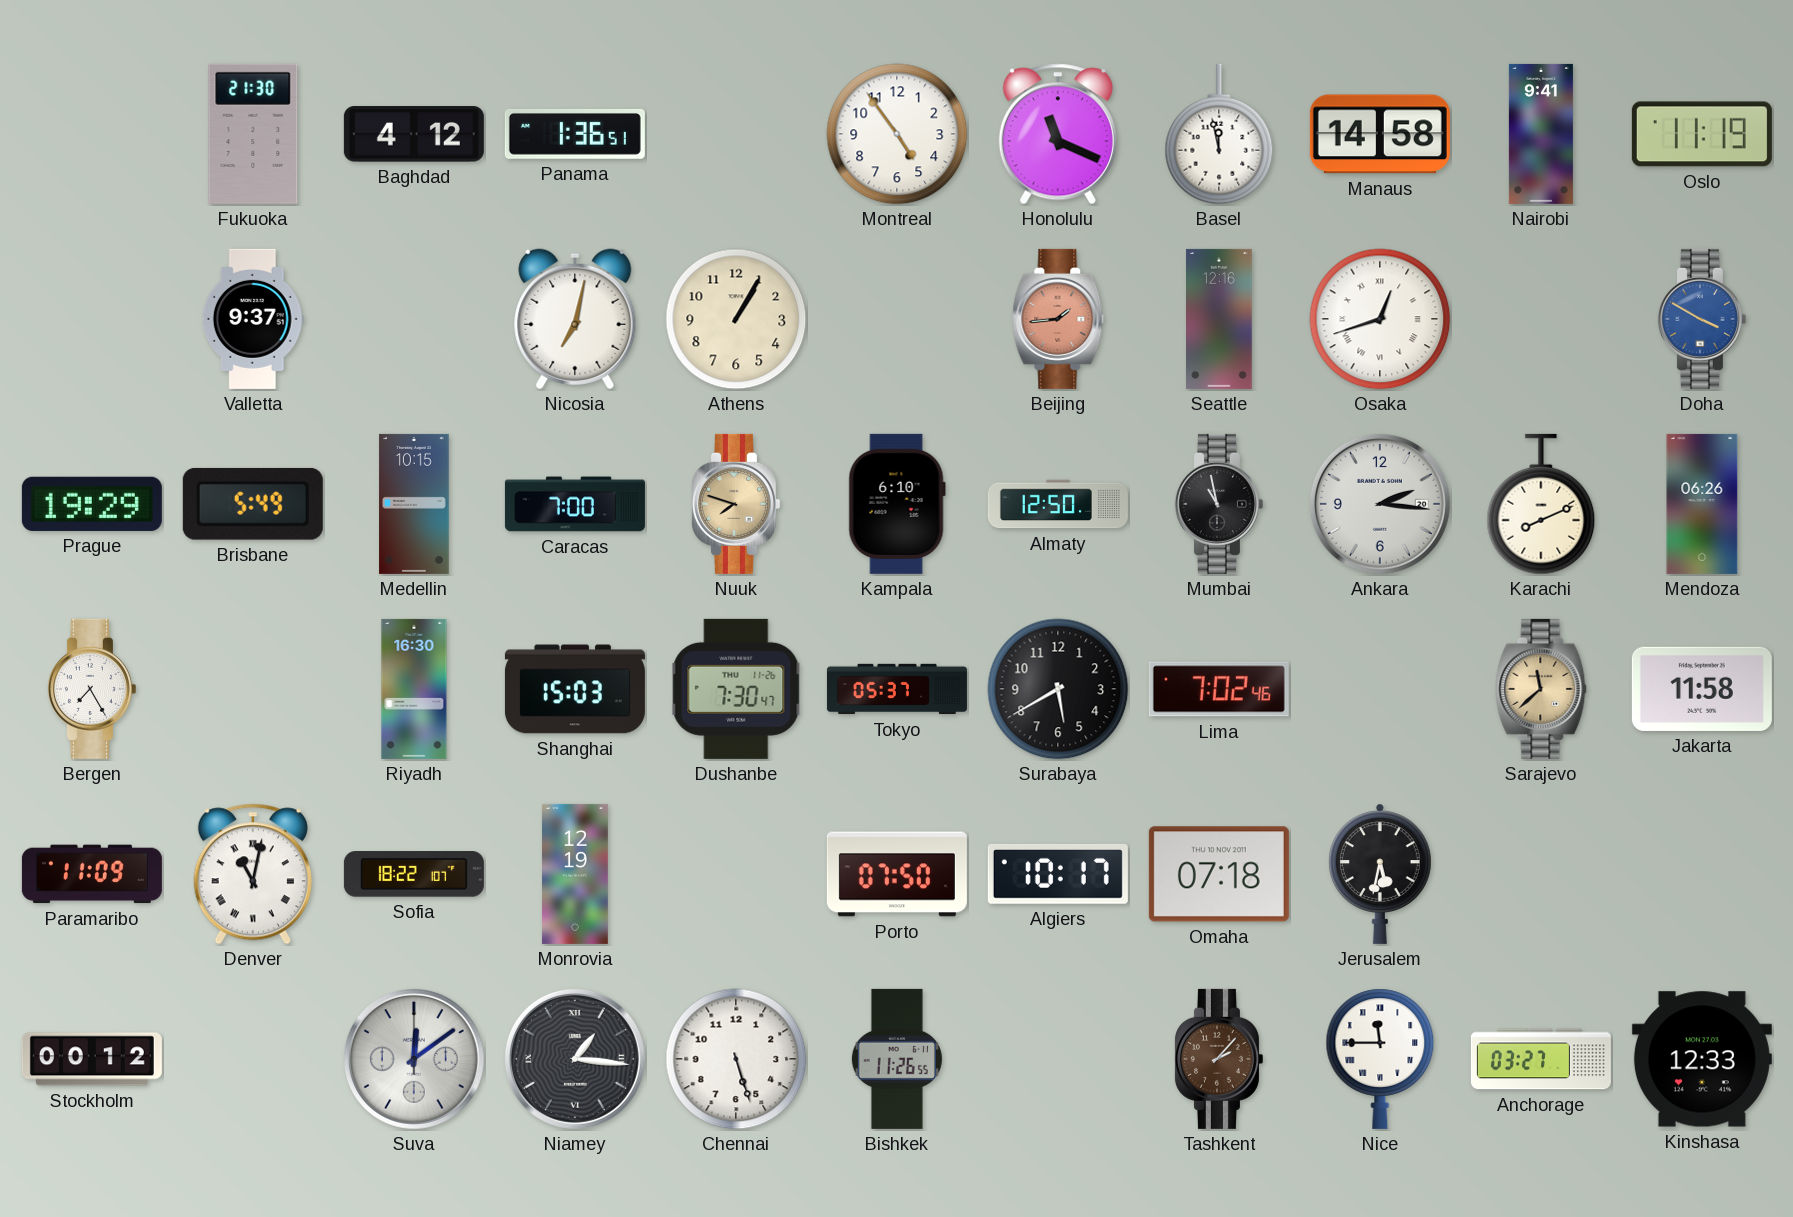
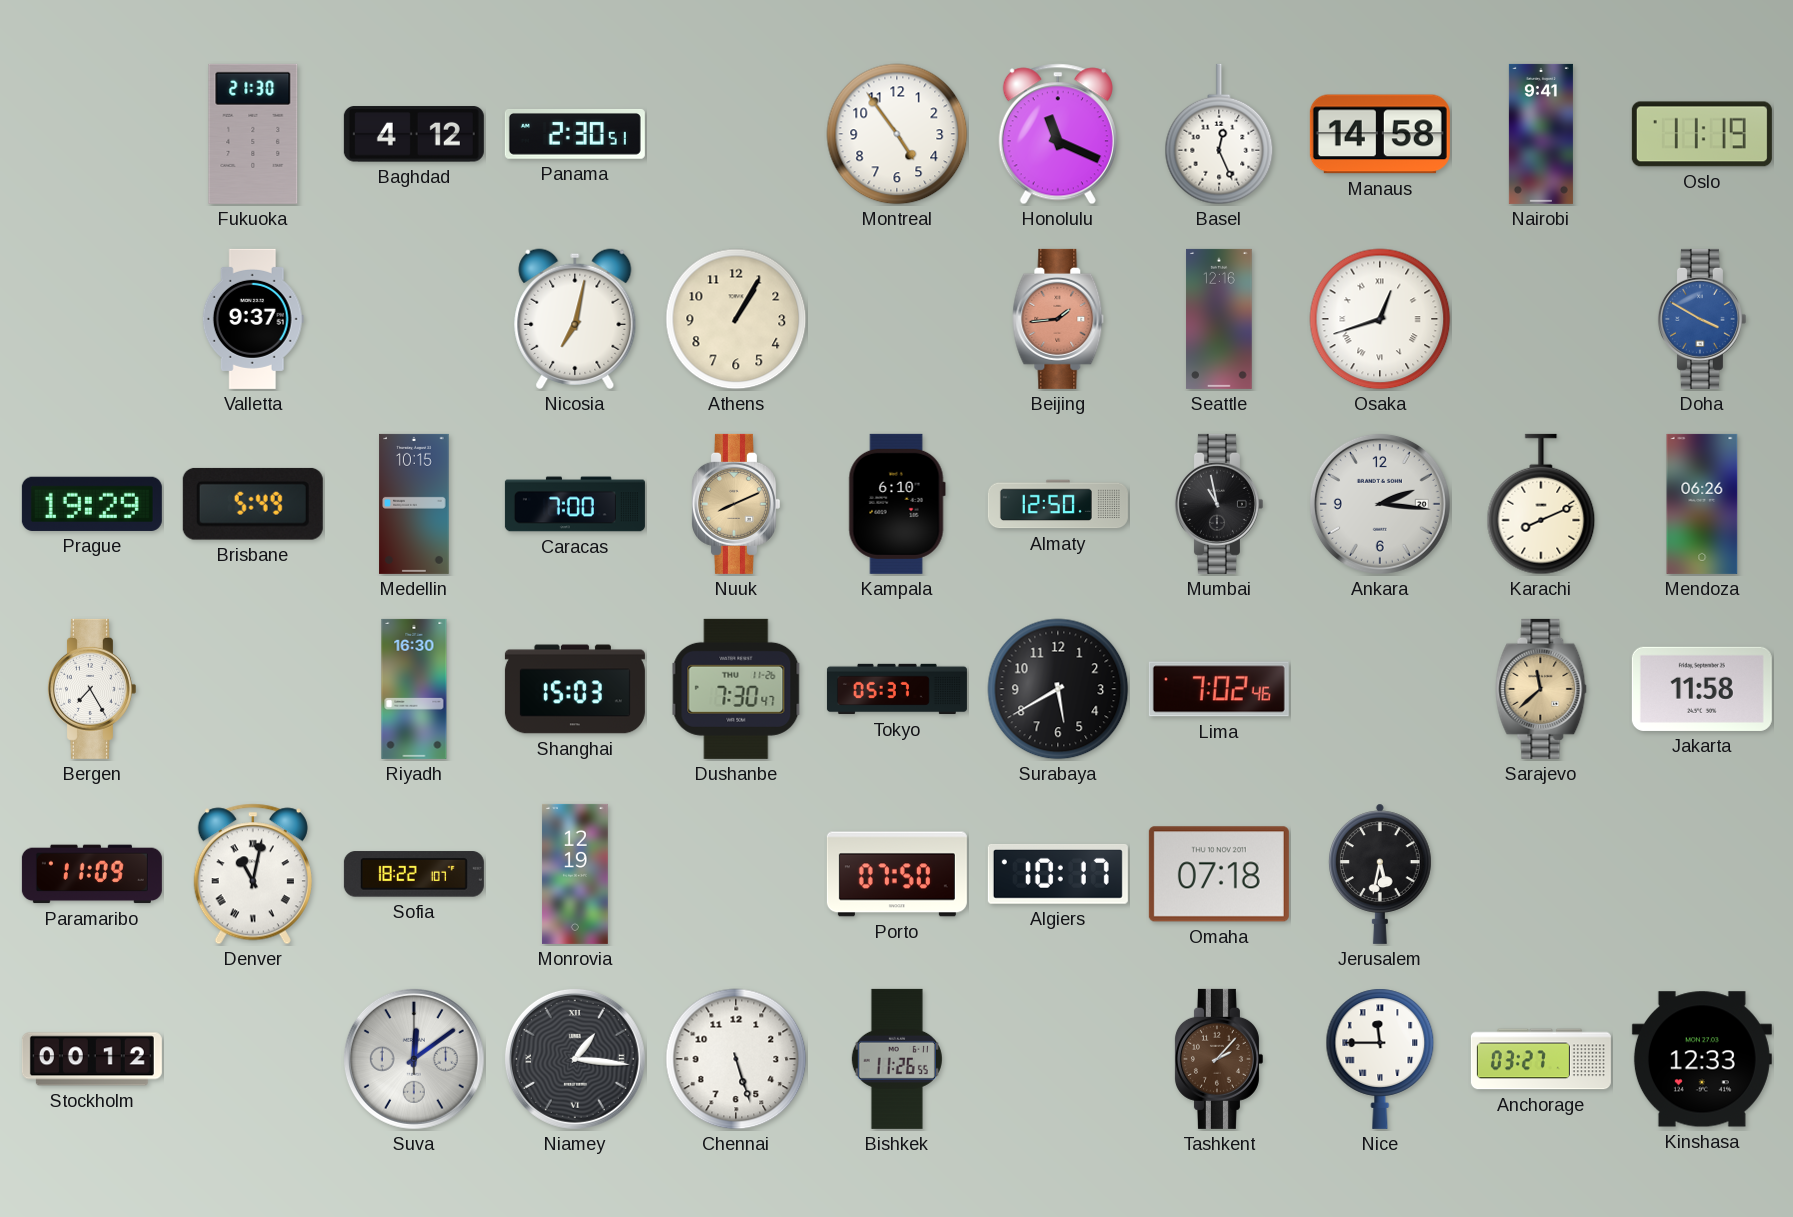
Panama: 1:36 -> 2:30 (575, 134)
Basel: 11:58 -> 12:26 (1219, 134)
Nuuk: 7:48 -> 8:11 (735, 504)
